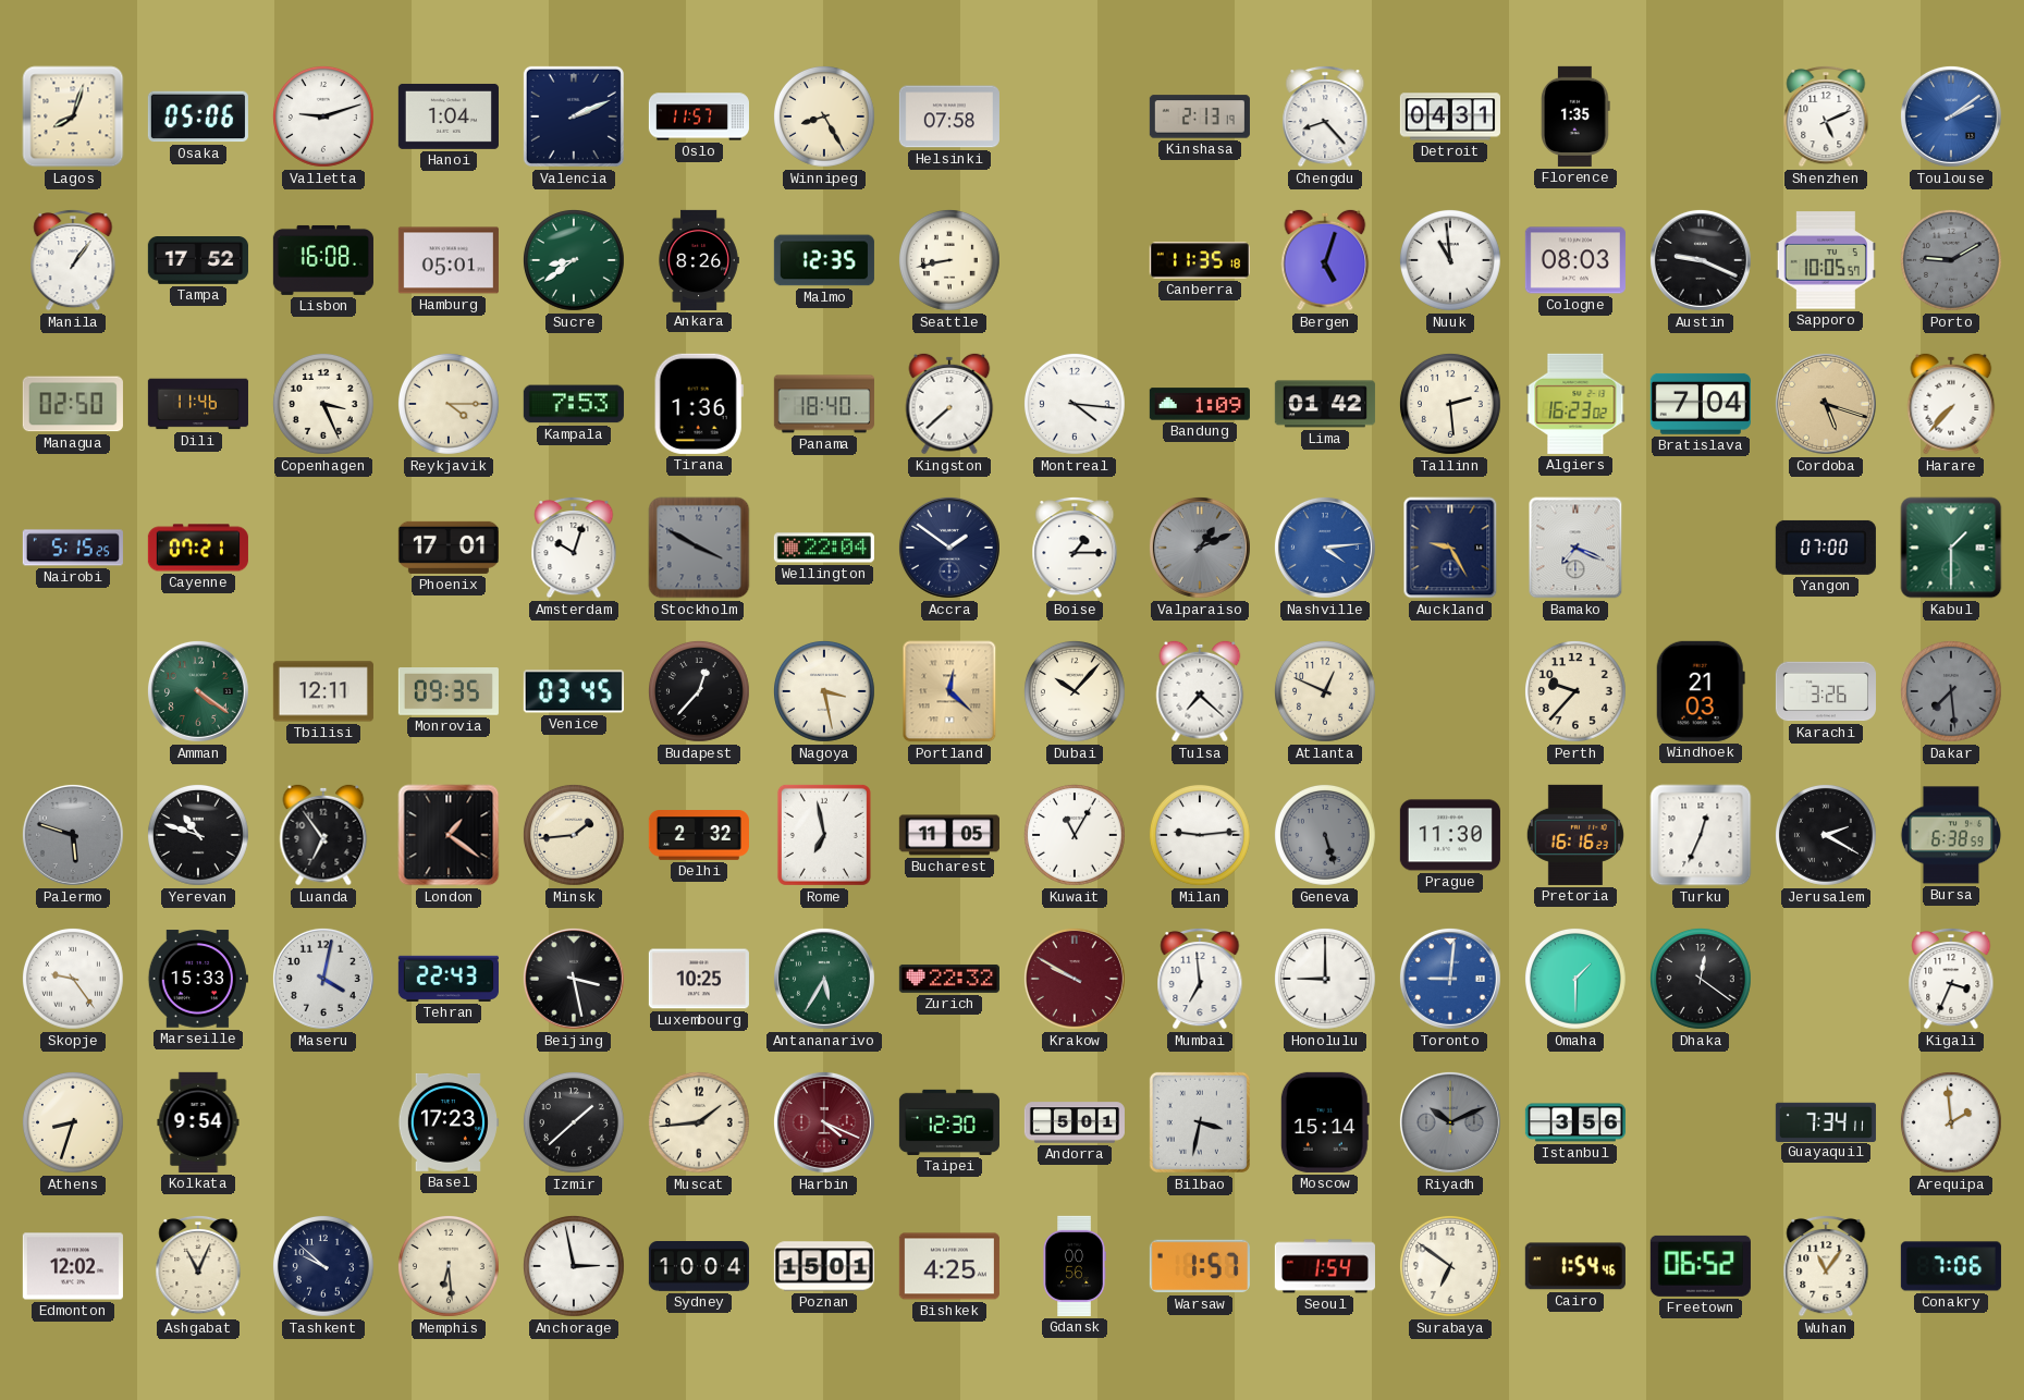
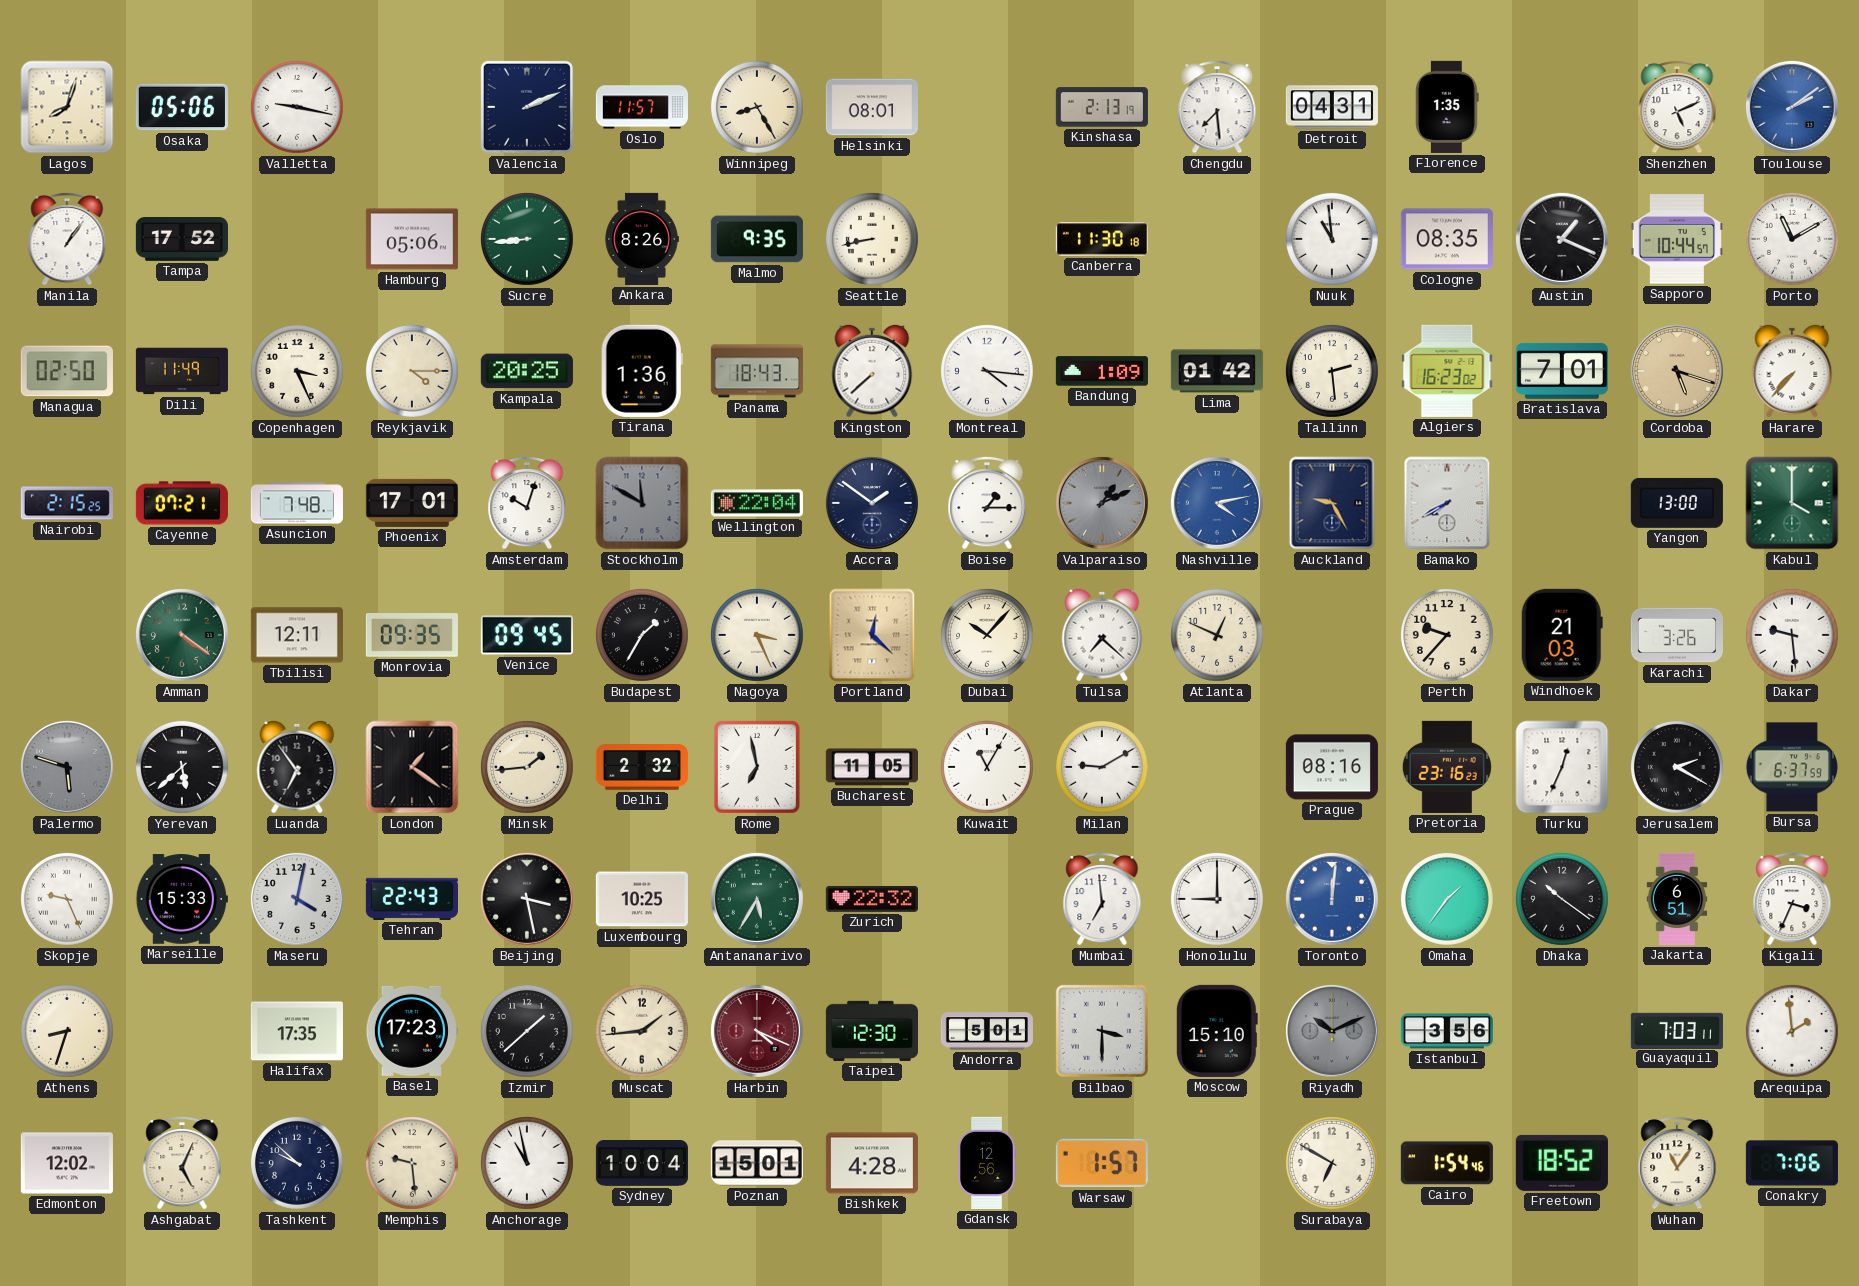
Valletta: 9:12 -> 9:17 (297, 107)
Hanoi: 1:04 -> none (449, 116)
Helsinki: 07:58 -> 08:01 (872, 107)
Chengdu: 8:23 -> 7:29 (1217, 107)
Lisbon: 16:08 -> none (323, 260)
Hamburg: 05:01 -> 05:06 (412, 239)
Sucre: 8:39 -> 8:44 (527, 239)
Malmo: 12:35 -> 9:35 (757, 239)
Canberra: 11:35 -> 11:30 (1102, 239)
Bergen: 5:03 -> none (1325, 260)
Cologne: 08:03 -> 08:35 (1447, 239)
Austin: 9:19 -> 1:19 (1562, 239)
Sapporo: 10:05 -> 10:44 (1677, 239)
Porto: 9:10 -> 11:10 (1792, 239)
Porto dial: grey -> white (1792, 239)
Dili: 11:46 -> 11:49 (182, 371)
Kampala: 7:53 -> 20:25 (527, 371)
Panama: 18:40 -> 18:43 (757, 371)
Bratislava: 7:04 -> 7:01 (1562, 371)
Nairobi: 5:15 -> 2:15 (67, 503)
Asuncion: none -> 7:48 (297, 503)
Stockholm: 3:50 -> 11:50 (642, 503)
Nashville: 4:14 -> 4:13 (1217, 503)
Bamako: 7:19 -> 7:40 (1447, 503)
Yangon: 07:00 -> 13:00 (1677, 503)
Kabul: 1:30 -> 4:00 (1792, 503)
Venice: 03:45 -> 09:45 (527, 635)
Budapest: 12:37 -> 1:35 (642, 635)
Nagoya: 3:28 -> 3:26 (757, 635)
Dakar: 7:29 -> 9:29 (1792, 635)
Dakar dial: grey -> white (1792, 635)
Yerevan: 10:48 -> 5:38 (182, 767)
Milan: 9:14 -> 9:10 (1102, 767)
Geneva: 5:27 -> none (1325, 835)
Prague: 11:30 -> 08:16 (1332, 767)
Pretoria: 16:16 -> 23:16 (1447, 767)
Bursa: 6:38 -> 6:37 (1792, 767)
Skopje: 9:24 -> 9:26 (67, 899)
Krakow: 9:50 -> none (1075, 979)
Toronto: 9:01 -> 12:01 (1332, 899)
Omaha: 1:30 -> 1:36 (1447, 899)
Dhaka: 12:21 -> 10:21 (1562, 899)
Jakarta: none -> 6:51 (1677, 899)
Kolkata: 9:54 -> none (198, 1122)
Halifax: none -> 17:35 (297, 1031)
Bilbao: 3:32 -> 3:30 (1102, 1031)
Moscow: 15:14 -> 15:10 (1217, 1031)
Guayaquil: 7:34 -> 7:03 (1677, 1030)
Ashgabat: 11:04 -> 5:04 (182, 1163)
Memphis: 6:29 -> 9:29 (412, 1163)
Anchorage: 2:58 -> 10:58 (527, 1163)
Bishkek: 4:25 -> 4:28 (872, 1163)
Gdansk: 00:56 -> 12:56 (987, 1163)
Seoul: 1:54 -> none (1325, 1266)
Surabaya: 6:51 -> 6:50 (1332, 1163)
Freetown: 06:52 -> 18:52 (1562, 1163)
